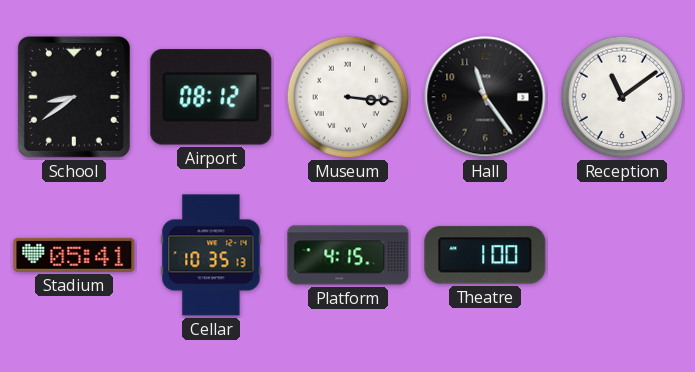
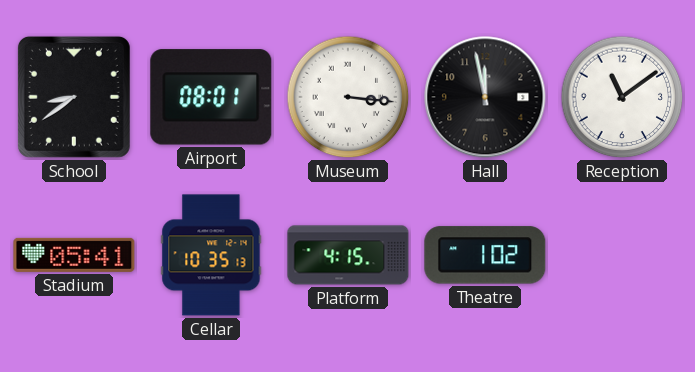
Airport: 08:12 -> 08:01 (211, 97)
Hall: 11:24 -> 11:58 (485, 97)
Theatre: 1:00 -> 1:02 (485, 255)
